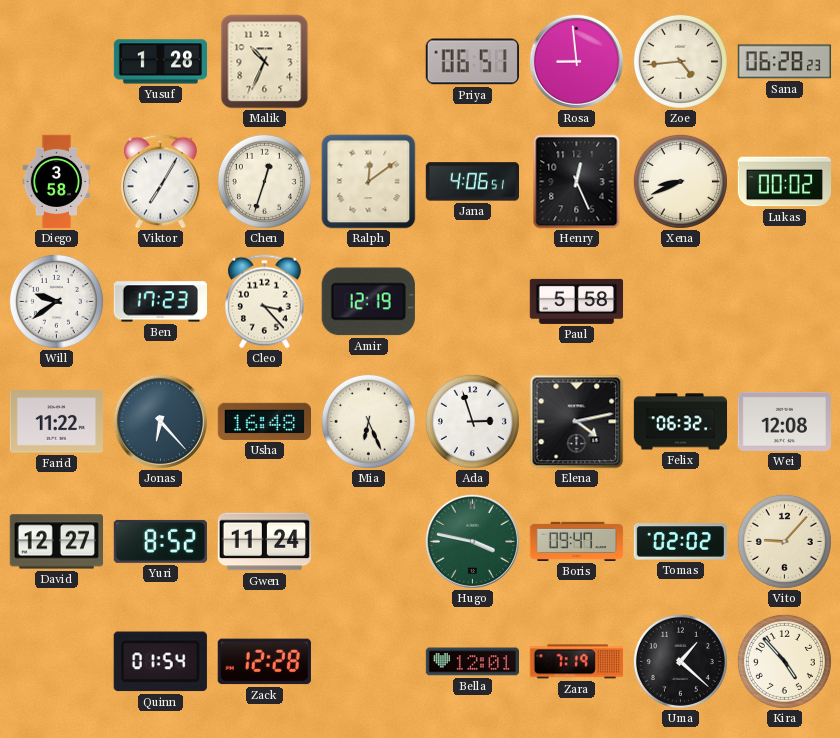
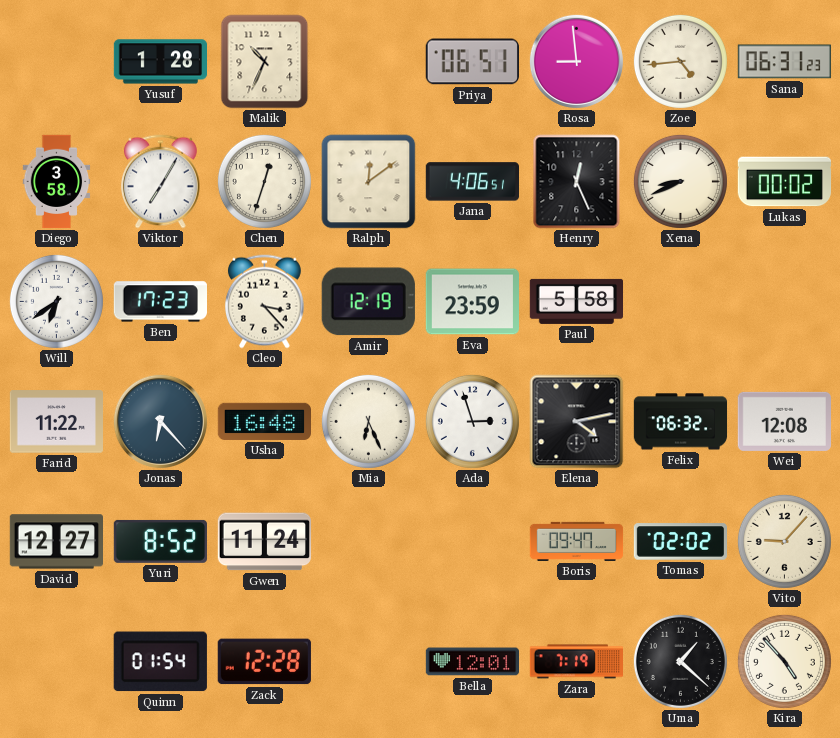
Sana: 06:28 -> 06:31 (784, 62)
Will: 9:39 -> 6:39 (56, 301)
Eva: none -> 23:59 (472, 302)
Hugo: 3:47 -> none (472, 541)
